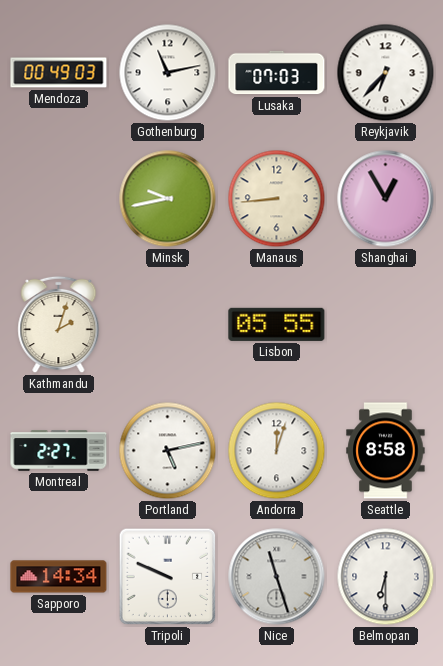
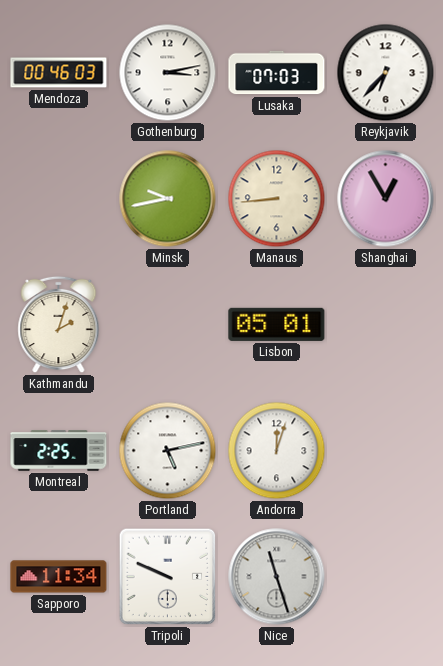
Mendoza: 00:49 -> 00:46 (59, 73)
Gothenburg: 11:13 -> 3:13 (168, 73)
Lisbon: 05:55 -> 05:01 (277, 324)
Montreal: 2:27 -> 2:25 (59, 451)
Seattle: 8:58 -> none (386, 451)
Sapporo: 14:34 -> 11:34 (59, 577)
Belmopan: 6:30 -> none (386, 577)
